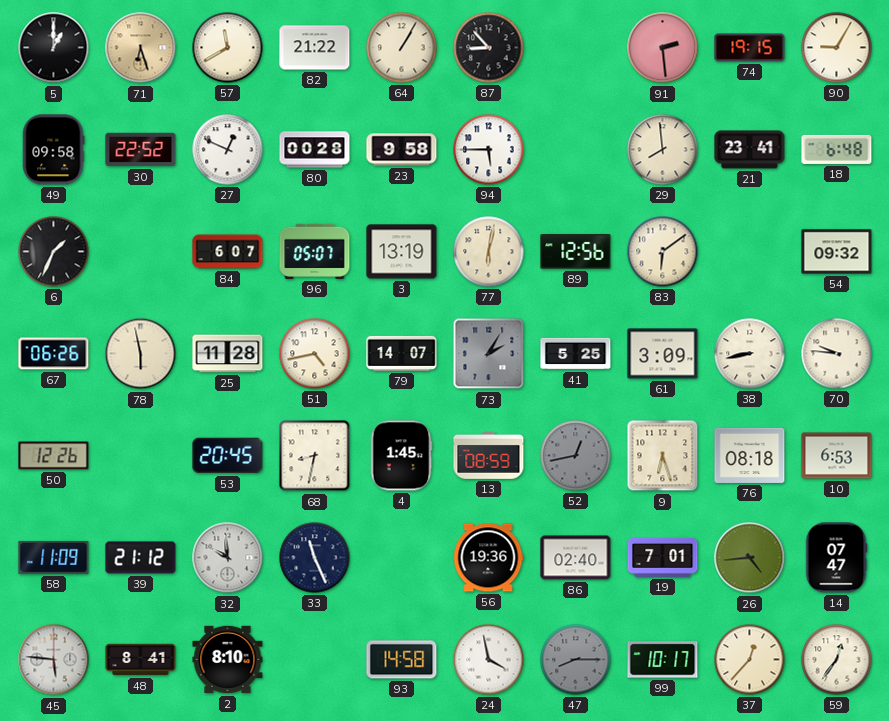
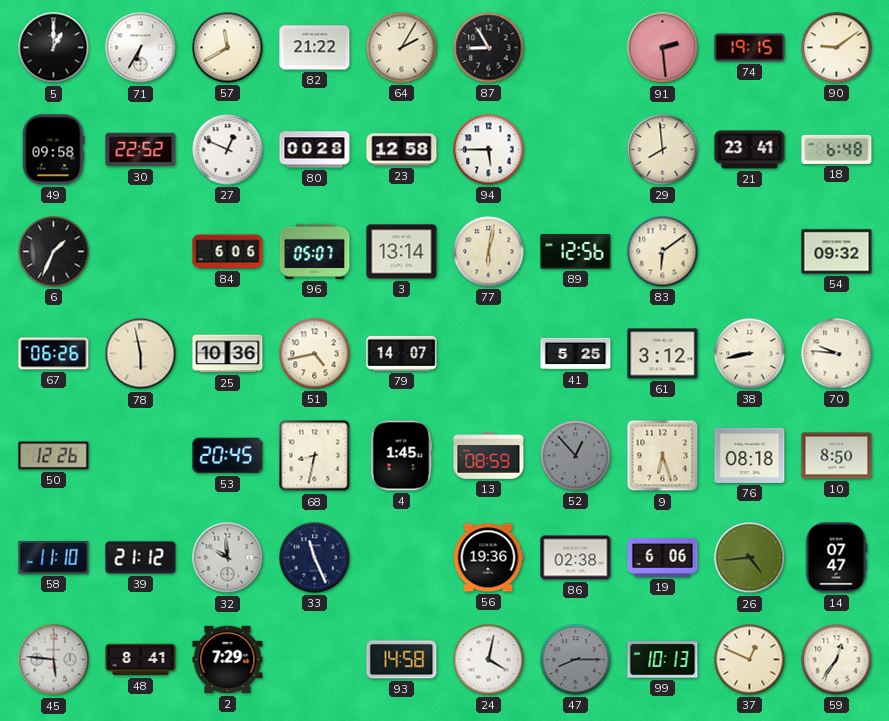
71: 6:27 -> 6:35 (141, 48)
71 dial: champagne -> white (141, 48)
64: 1:05 -> 2:05 (402, 48)
87: 8:53 -> 8:55 (489, 48)
90: 9:05 -> 9:09 (837, 48)
23: 9:58 -> 12:58 (402, 150)
84: 6:07 -> 6:06 (228, 252)
3: 13:19 -> 13:14 (402, 252)
25: 11:28 -> 10:36 (228, 354)
73: 2:05 -> none (489, 354)
61: 3:09 -> 3:12 (663, 354)
52: 12:43 -> 12:53 (576, 456)
10: 6:53 -> 8:50 (837, 456)
58: 11:09 -> 11:10 (54, 557)
86: 02:40 -> 02:38 (576, 558)
19: 7:01 -> 6:06 (663, 558)
2: 8:10 -> 7:29 (228, 660)
24: 3:58 -> 4:02 (489, 660)
99: 10:17 -> 10:13 (663, 660)
37: 12:37 -> 12:49 (750, 660)
